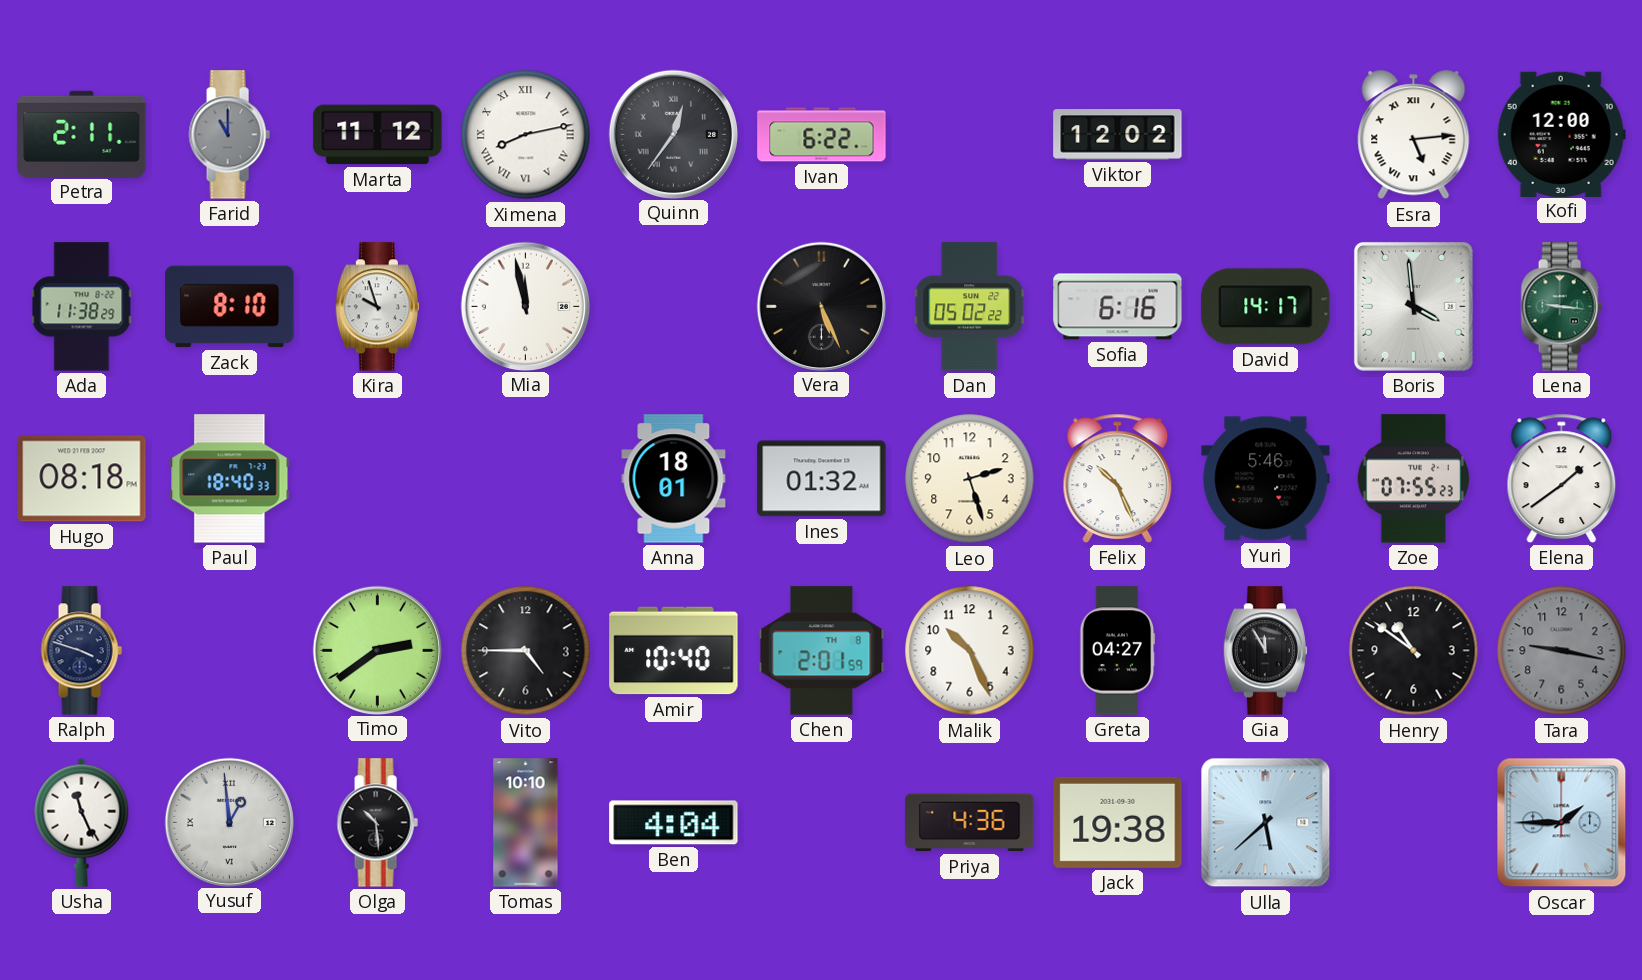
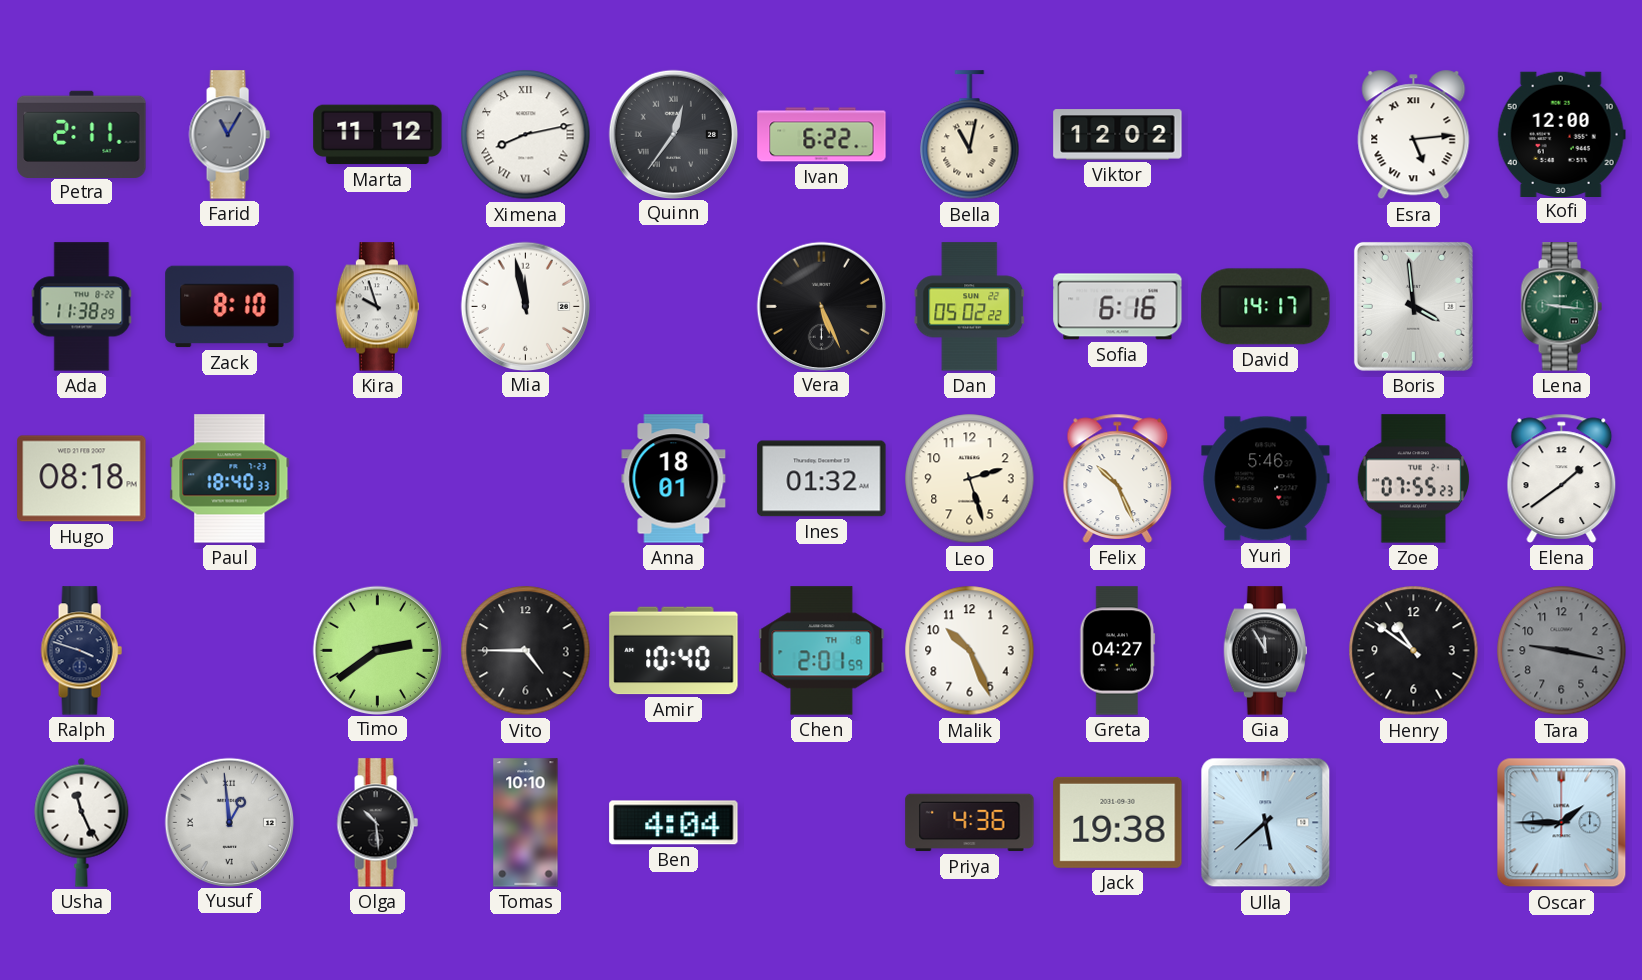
Farid: 11:00 -> 11:05 (229, 135)
Bella: none -> 11:02 (970, 135)
